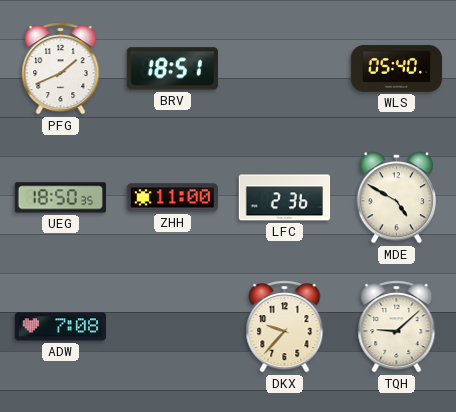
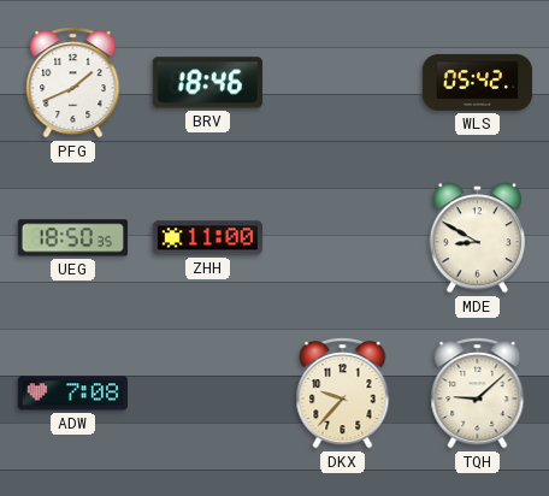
BRV: 18:51 -> 18:46 (207, 83)
WLS: 05:40 -> 05:42 (478, 82)
LFC: 2:36 -> none (285, 198)
MDE: 4:50 -> 8:50 (478, 238)
